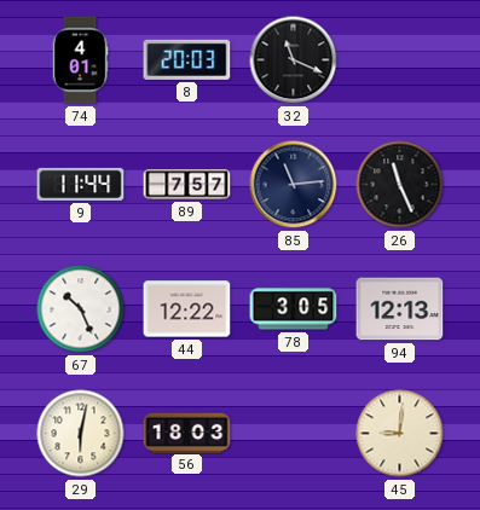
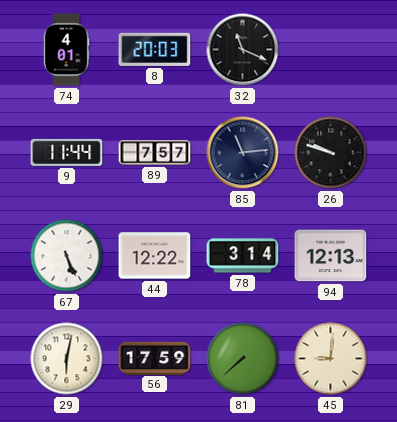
26: 11:26 -> 9:48 (331, 153)
67: 10:26 -> 5:26 (67, 256)
78: 3:05 -> 3:14 (243, 256)
56: 18:03 -> 17:59 (155, 358)
81: none -> 7:38 (243, 359)
